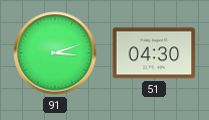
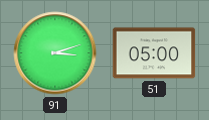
51: 04:30 -> 05:00 (154, 53)
